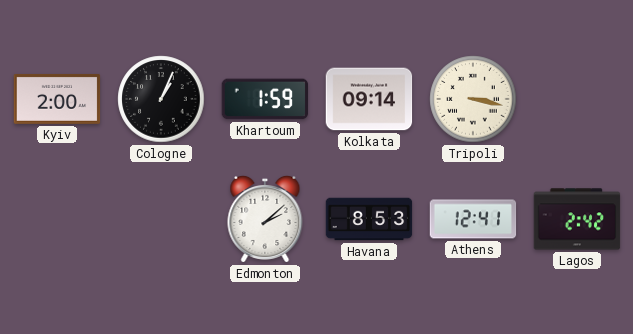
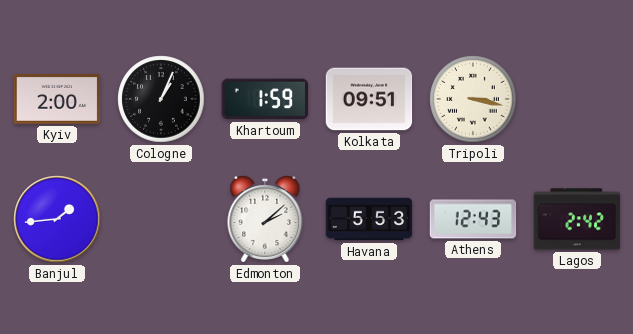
Kolkata: 09:14 -> 09:51 (369, 99)
Banjul: none -> 1:44 (57, 219)
Havana: 8:53 -> 5:53 (369, 219)
Athens: 12:41 -> 12:43 (473, 219)
